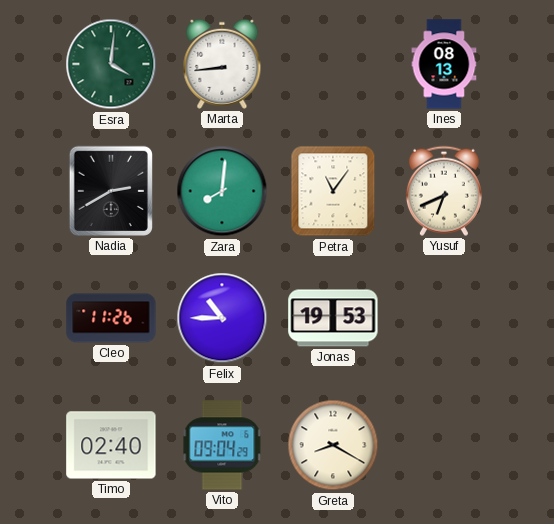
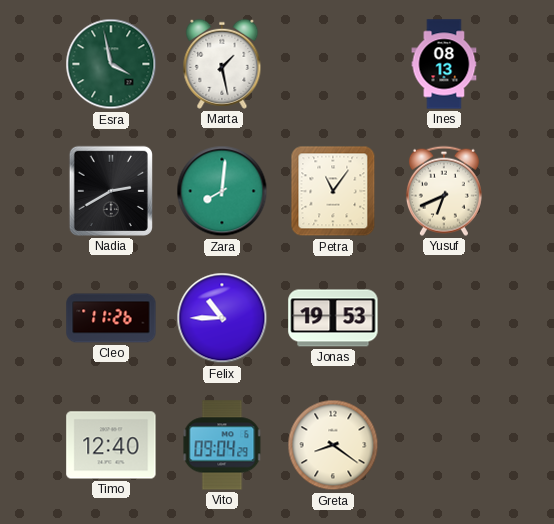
Esra: 4:01 -> 3:58 (111, 64)
Marta: 8:44 -> 1:28 (222, 64)
Timo: 02:40 -> 12:40 (111, 445)
Greta: 8:20 -> 8:21 (333, 445)
